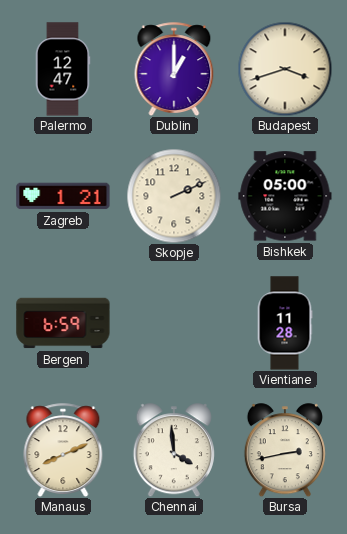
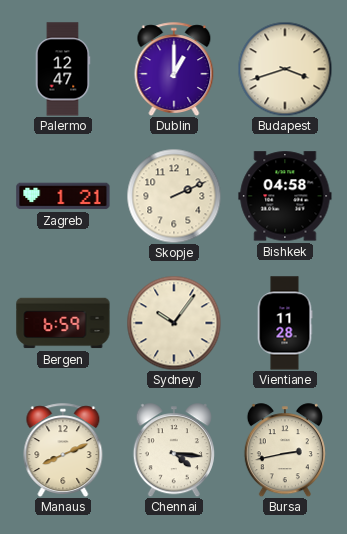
Bishkek: 05:00 -> 04:58 (285, 196)
Sydney: none -> 10:06 (174, 323)
Chennai: 3:59 -> 4:16 (174, 450)
